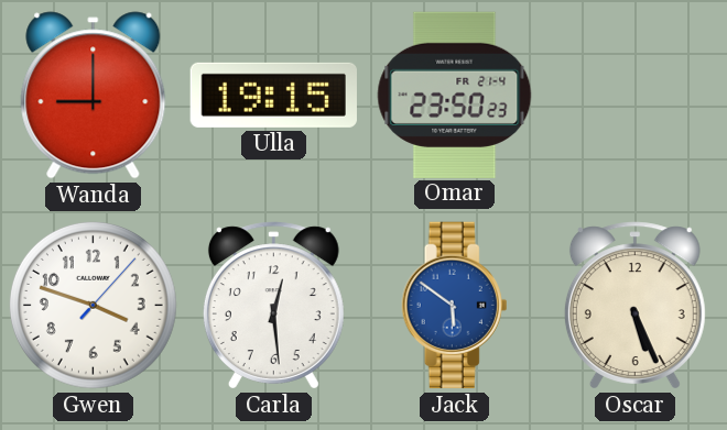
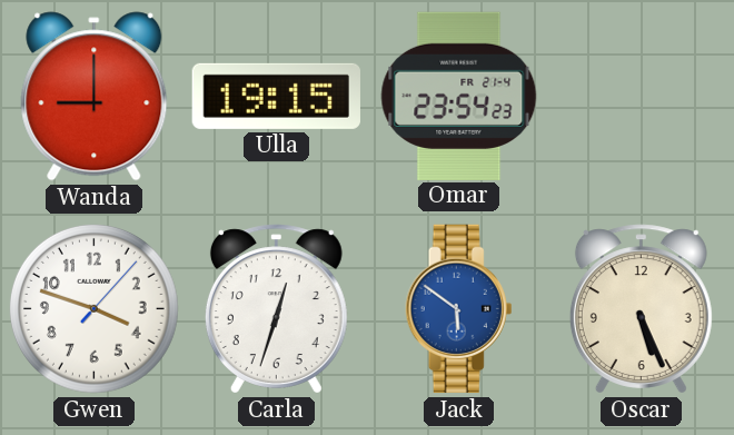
Omar: 23:50 -> 23:54 (459, 96)
Carla: 12:29 -> 12:33 (276, 309)
